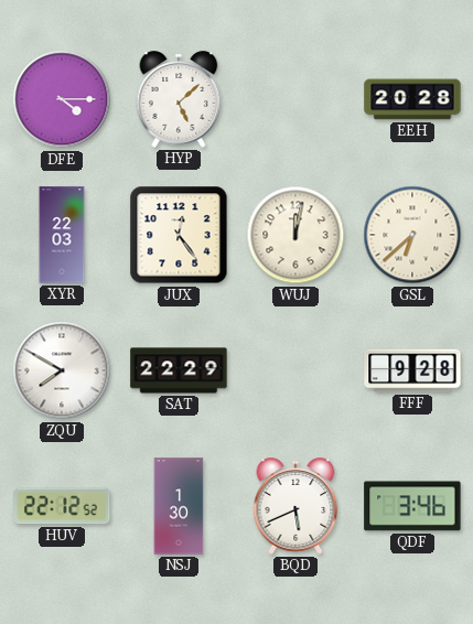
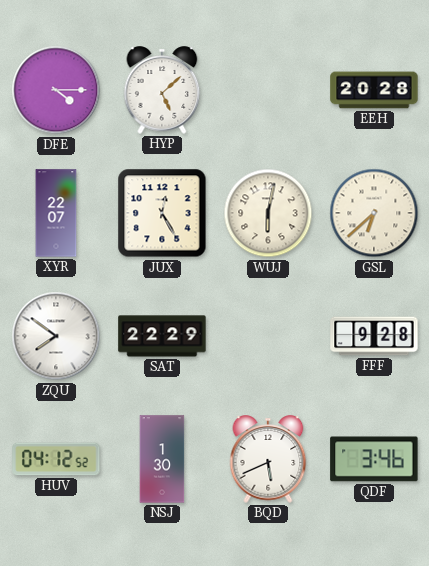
XYR: 22:03 -> 22:07 (56, 213)
JUX: 12:24 -> 12:25 (162, 213)
WUJ: 12:02 -> 6:02 (268, 213)
ZQU: 7:50 -> 7:51 (56, 336)
HUV: 22:12 -> 04:12 (56, 459)
